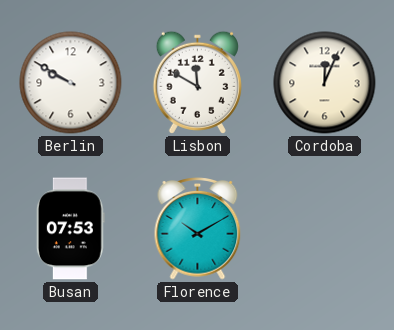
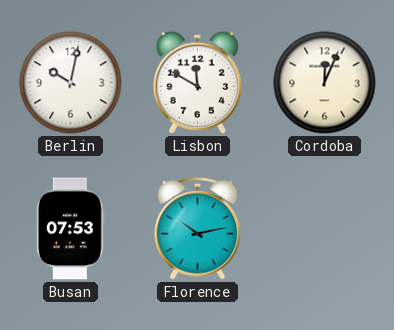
Berlin: 9:50 -> 10:02 (71, 83)
Florence: 10:10 -> 10:13 (198, 229)
